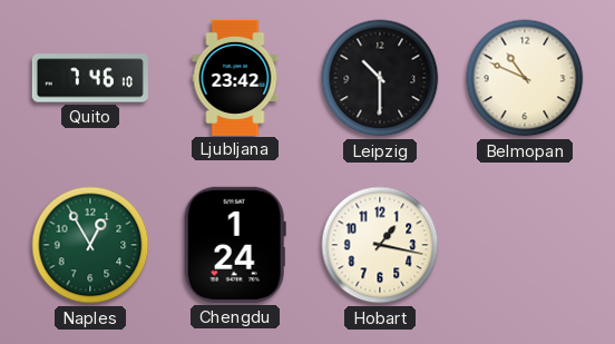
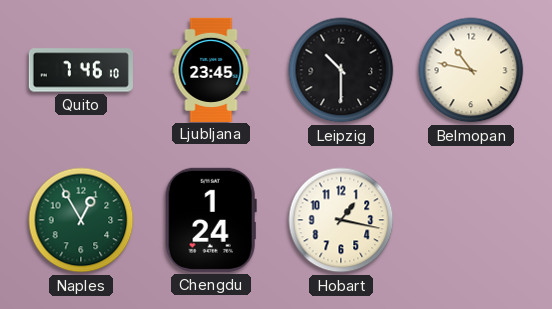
Ljubljana: 23:42 -> 23:45 (211, 69)
Belmopan: 10:49 -> 10:47 (471, 70)
